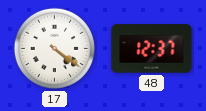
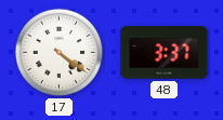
48: 12:37 -> 3:37 (165, 53)
